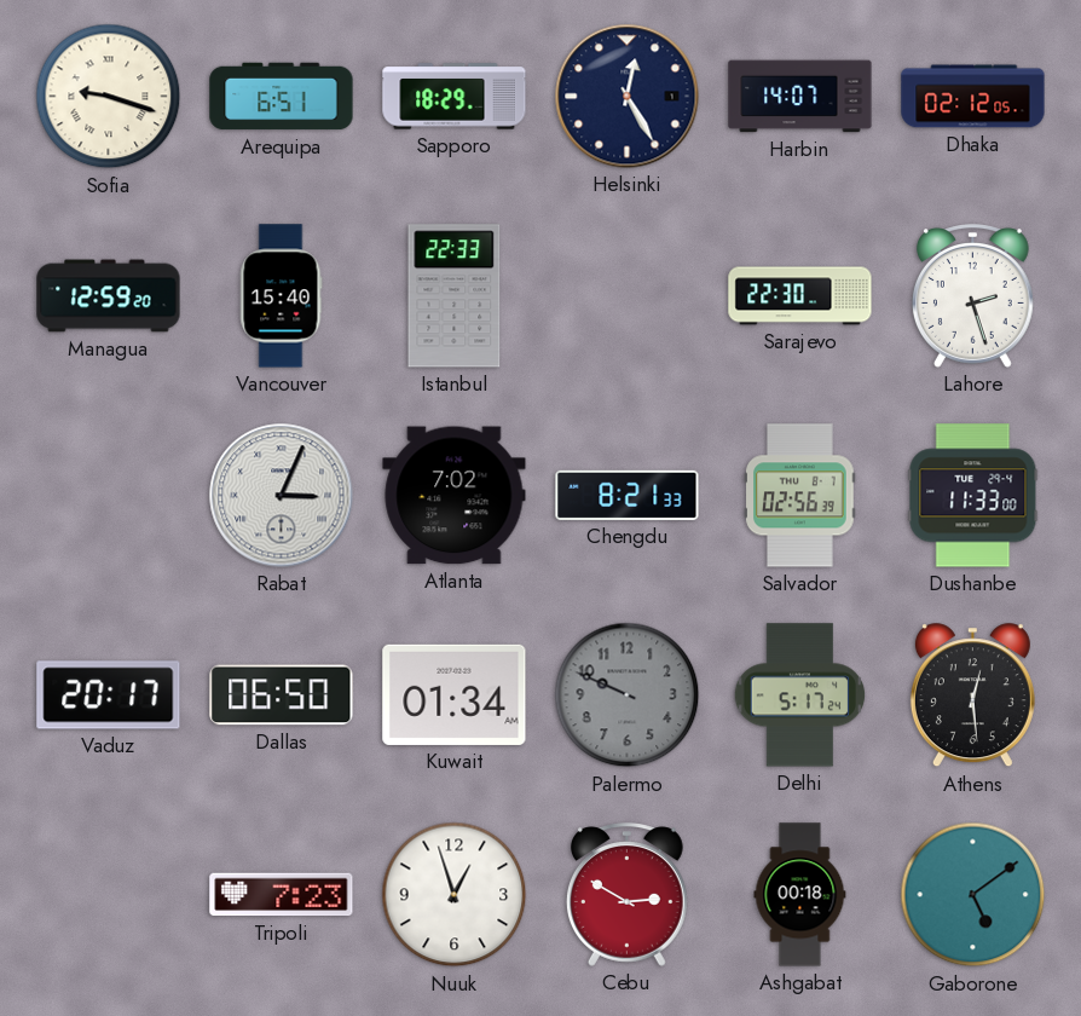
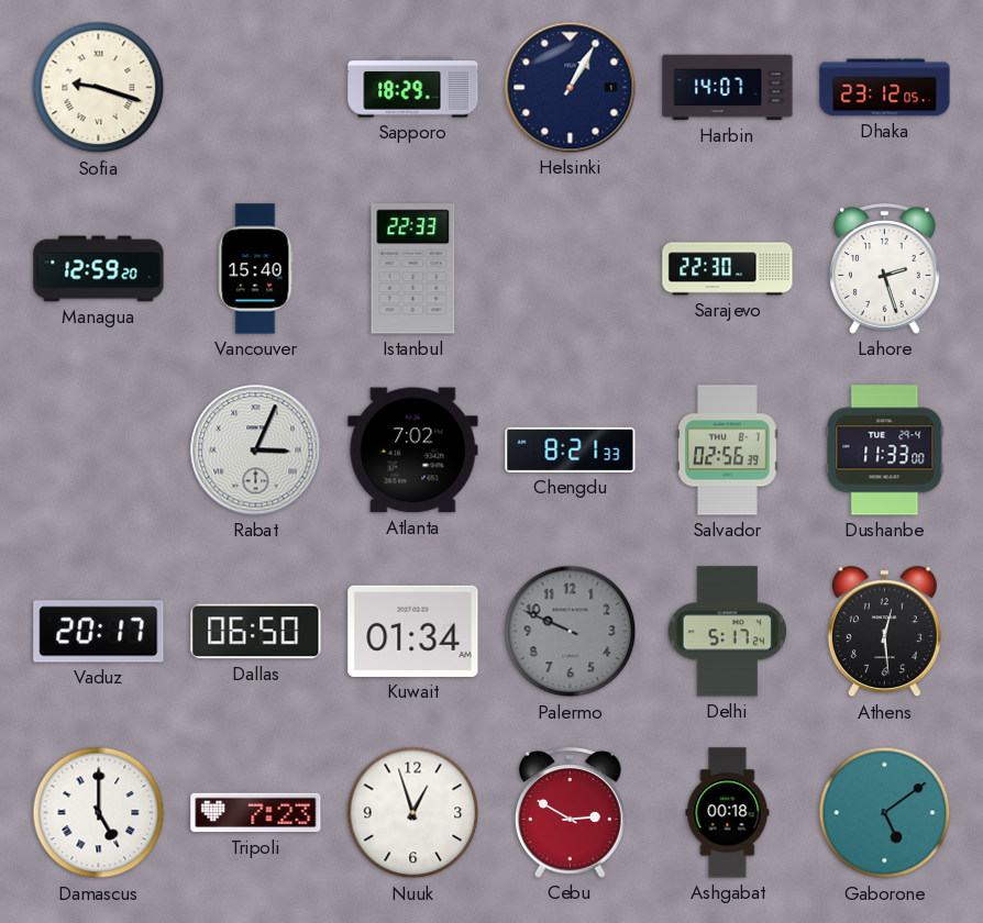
Arequipa: 6:51 -> none (282, 97)
Helsinki: 12:25 -> 1:05 (571, 88)
Dhaka: 02:12 -> 23:12 (885, 88)
Damascus: none -> 5:00 (99, 813)
